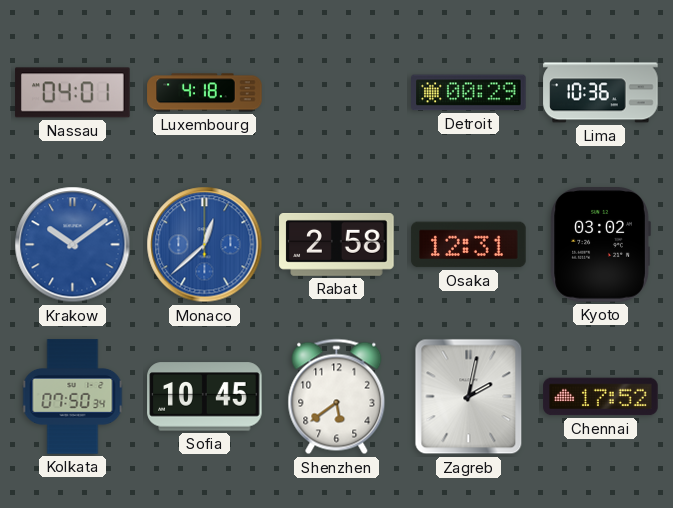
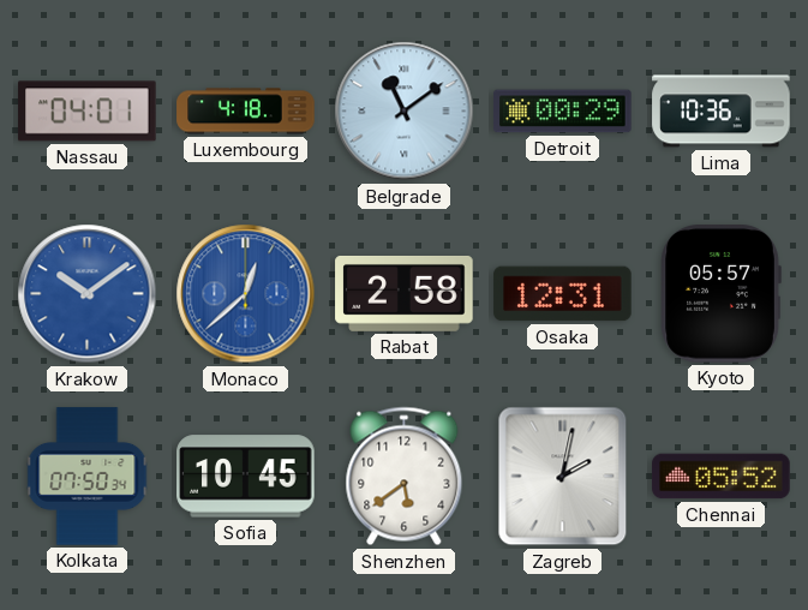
Belgrade: none -> 11:09 (405, 112)
Kyoto: 03:02 -> 05:57 (720, 294)
Chennai: 17:52 -> 05:52 (722, 477)
